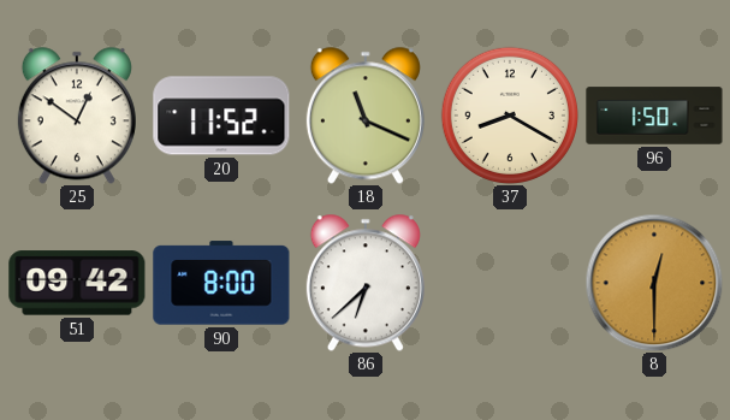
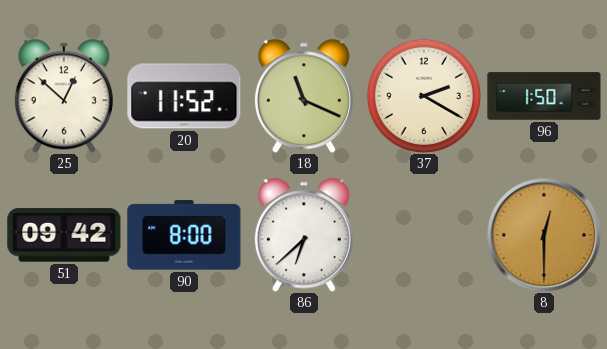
25: 12:51 -> 12:52 (64, 96)
37: 8:20 -> 2:20 (424, 96)
